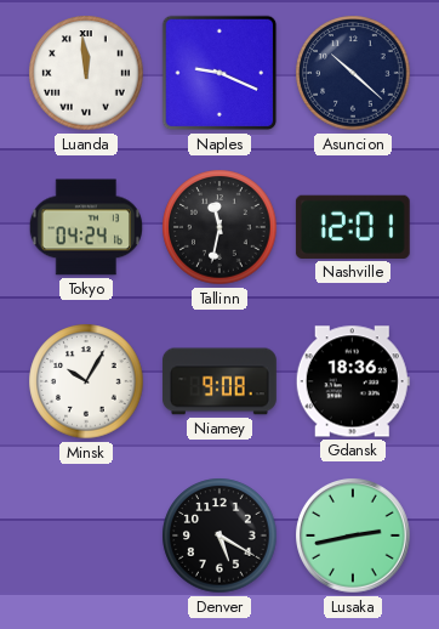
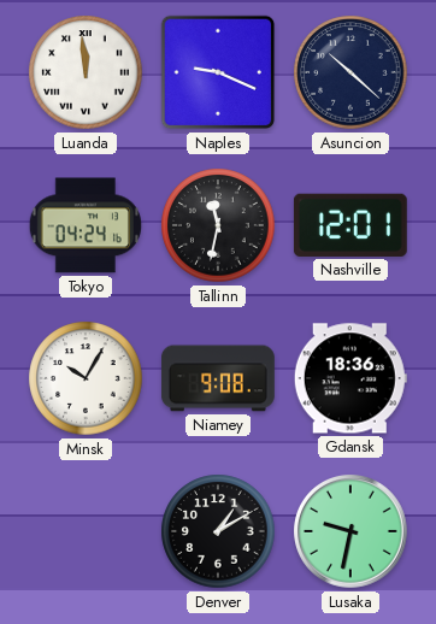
Denver: 5:20 -> 1:10 (218, 531)
Lusaka: 2:43 -> 9:32 (352, 532)
